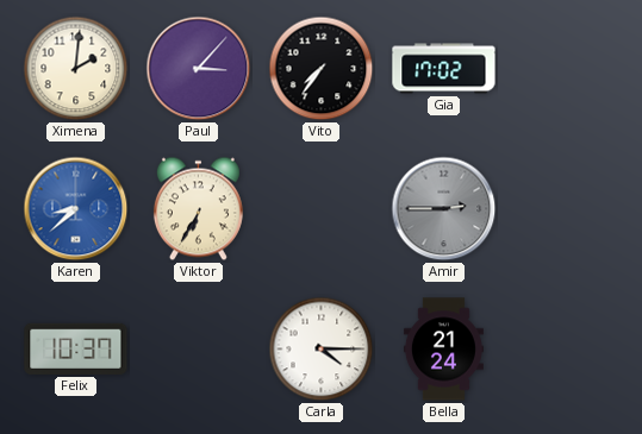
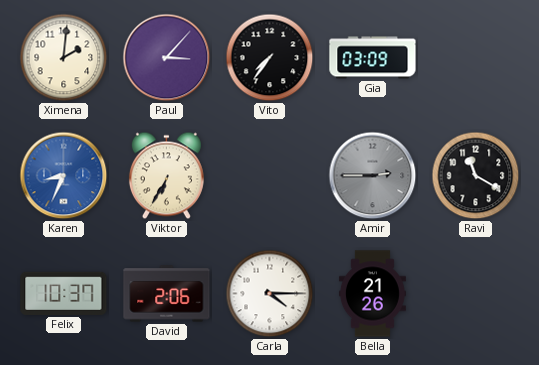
Gia: 17:02 -> 03:09 (373, 58)
Karen: 8:38 -> 8:34 (64, 176)
Ravi: none -> 11:20 (476, 176)
David: none -> 2:06 (167, 294)
Bella: 21:24 -> 21:26 (372, 294)
